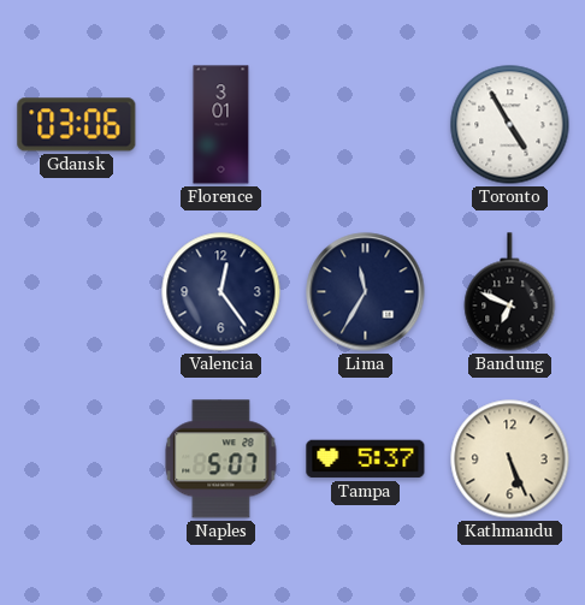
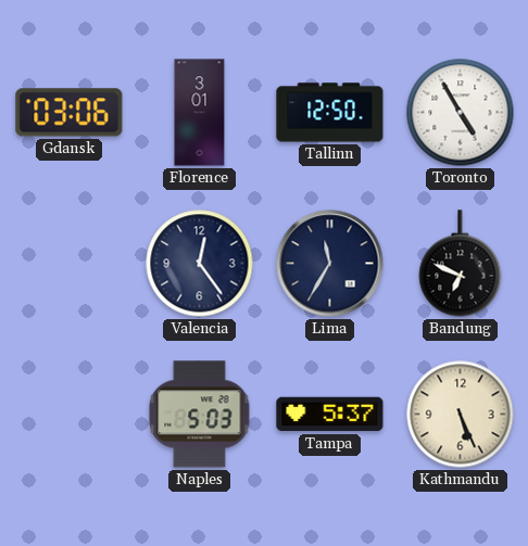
Tallinn: none -> 12:50 (330, 113)
Naples: 5:07 -> 5:03 (200, 415)
